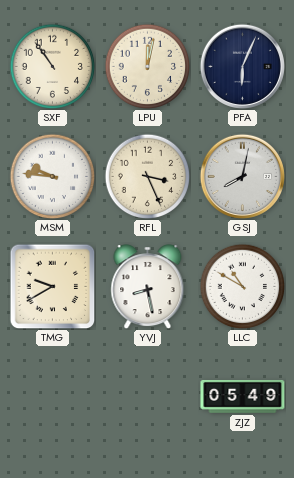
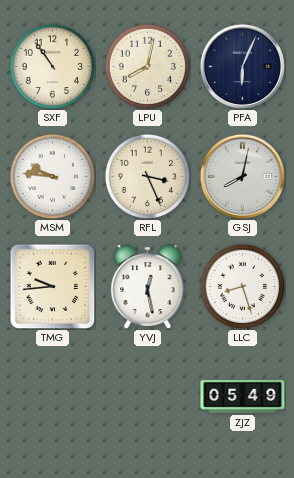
LPU: 12:02 -> 8:02 (147, 66)
TMG: 9:40 -> 9:44 (52, 286)
YVJ: 8:28 -> 12:28 (148, 287)
LLC: 10:50 -> 8:27 (242, 286)
